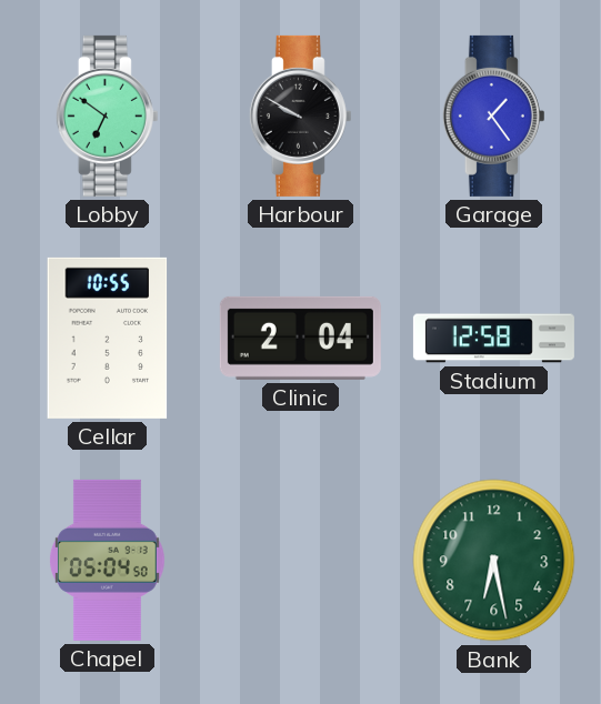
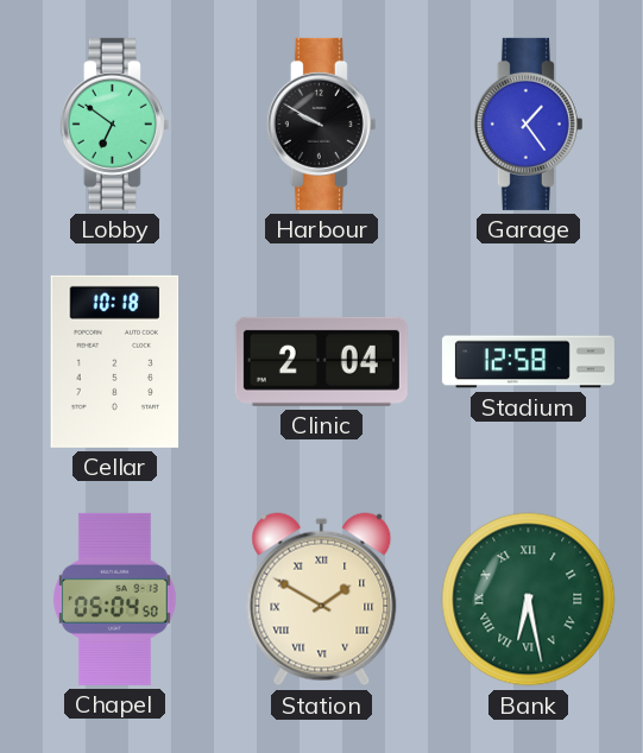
Cellar: 10:55 -> 10:18 (115, 361)
Station: none -> 1:50 (322, 600)
Bank numerals: Arabic -> Roman (529, 600)
